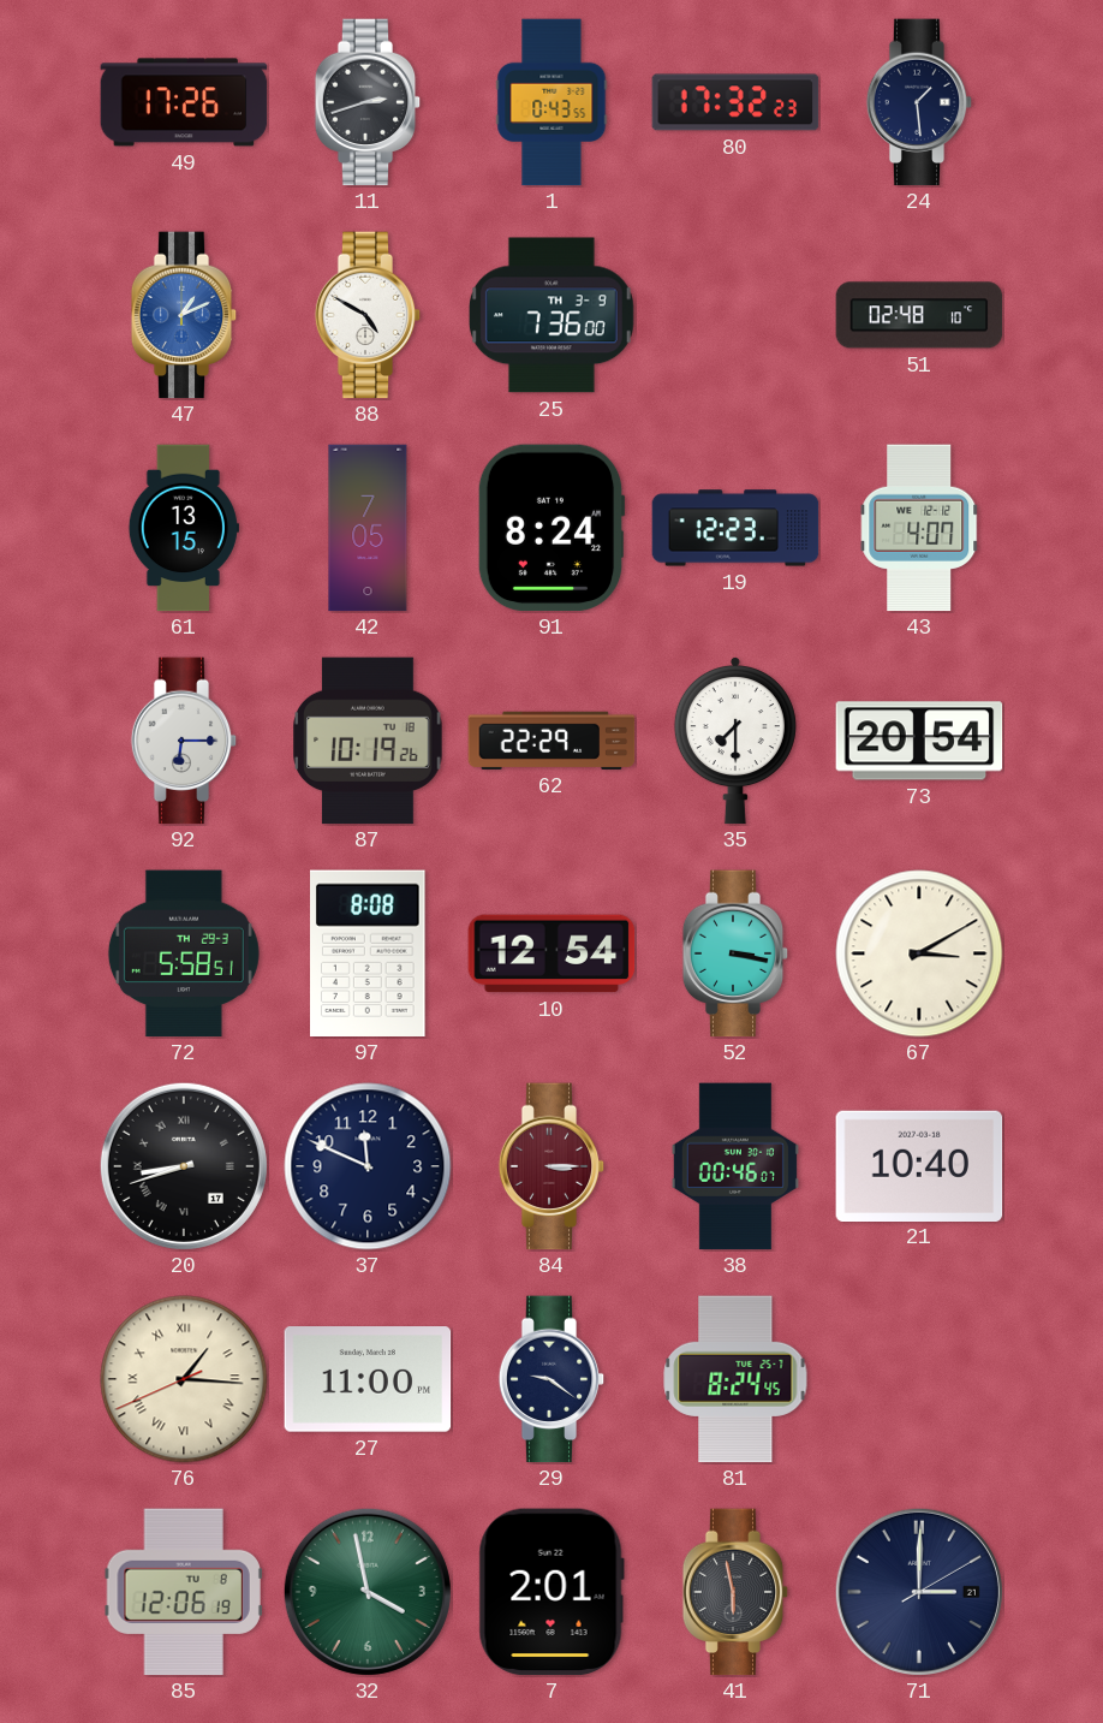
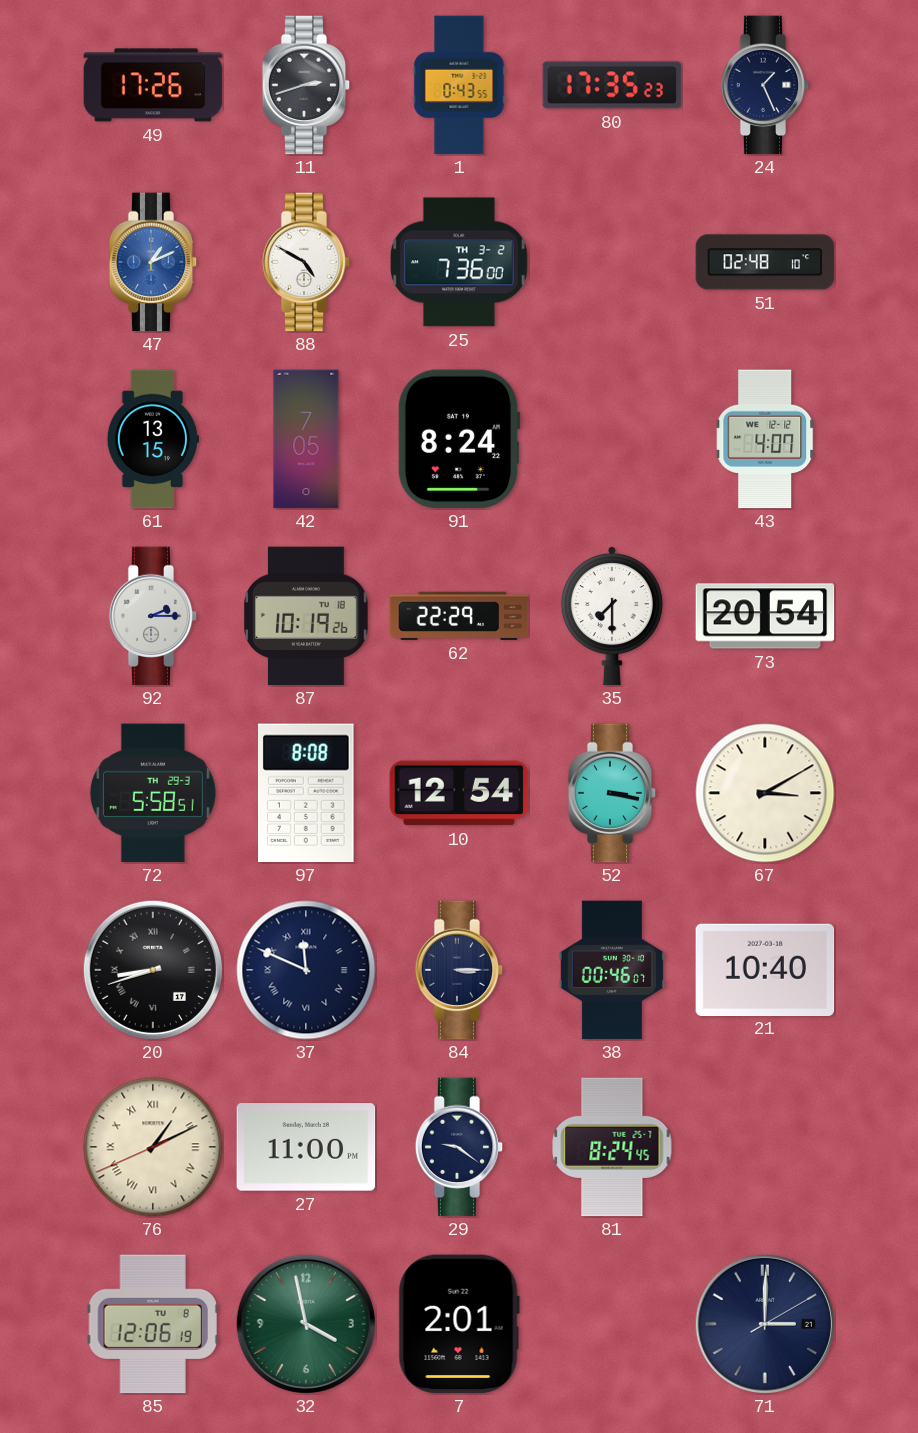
80: 17:32 -> 17:35 (612, 85)
24: 1:29 -> 1:26 (765, 85)
25 date: TH 3-9 -> TH 3-2 (459, 262)
19: 12:23 -> none (735, 528)
92: 6:15 -> 2:15 (153, 616)
37 numerals: Arabic -> Roman (306, 970)
84 dial: burgundy -> navy (459, 970)
76: 1:15 -> 1:10 (153, 1147)
41: 5:58 -> none (735, 1592)
